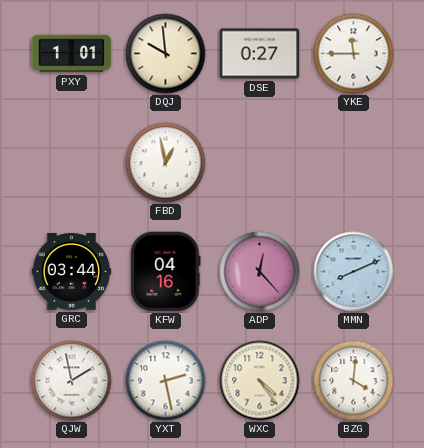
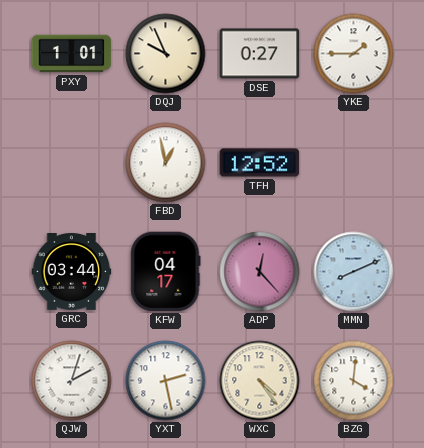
DQJ: 9:59 -> 9:56 (166, 54)
YKE: 11:45 -> 1:45 (354, 54)
TFH: none -> 12:52 (260, 163)
KFW: 04:16 -> 04:17 (166, 272)
QJW: 1:58 -> 2:03 (72, 381)
